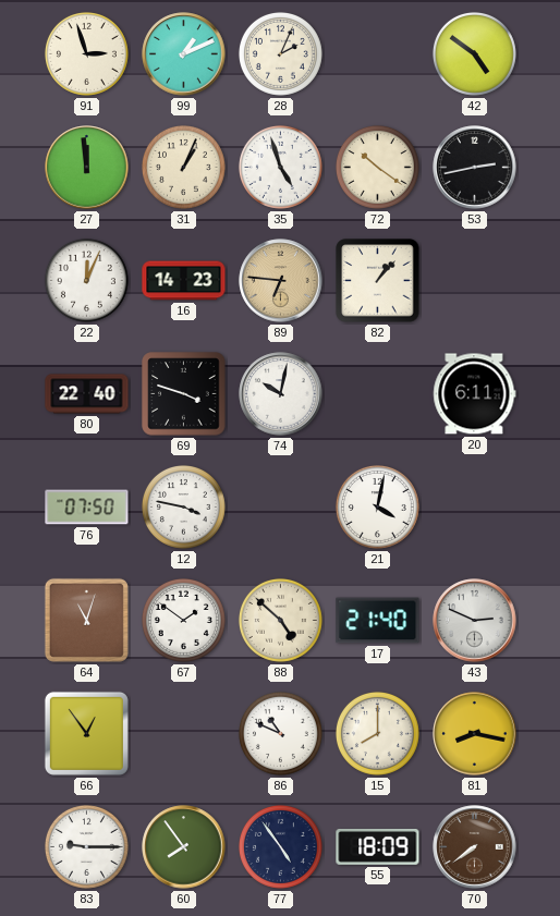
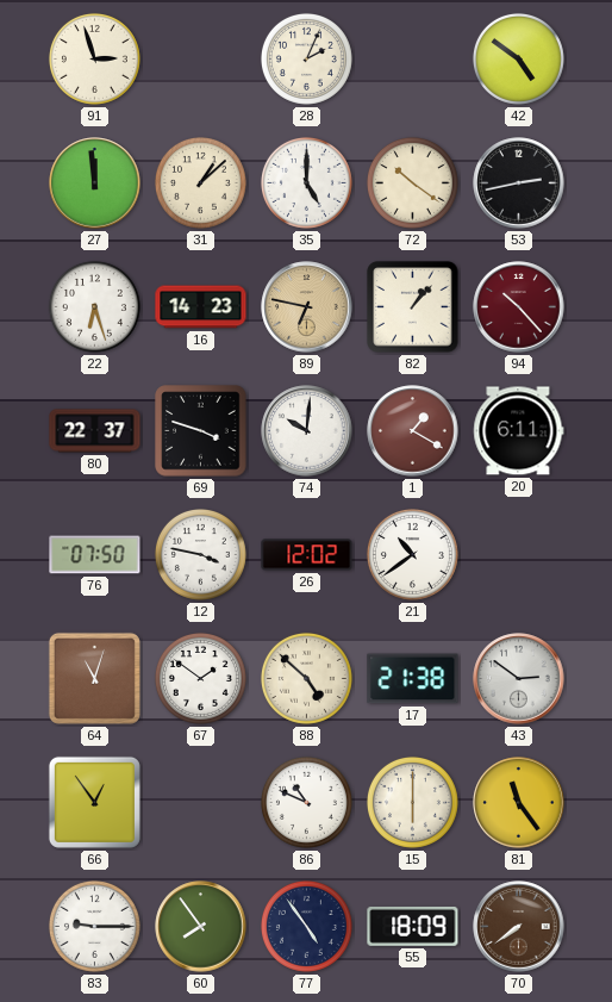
99: 1:11 -> none (184, 54)
31: 1:04 -> 1:08 (200, 182)
35: 4:57 -> 5:00 (306, 182)
22: 12:04 -> 6:27 (94, 306)
89: 6:46 -> 6:47 (307, 307)
94: none -> 10:23 (519, 307)
80: 22:40 -> 22:37 (95, 431)
74: 10:02 -> 10:01 (307, 431)
1: none -> 1:20 (413, 431)
26: none -> 12:02 (307, 555)
21: 4:02 -> 10:39 (412, 554)
17: 21:40 -> 21:38 (413, 679)
43: 2:49 -> 2:51 (519, 679)
15: 8:00 -> 6:00 (412, 802)
81: 8:17 -> 11:24 (519, 803)
